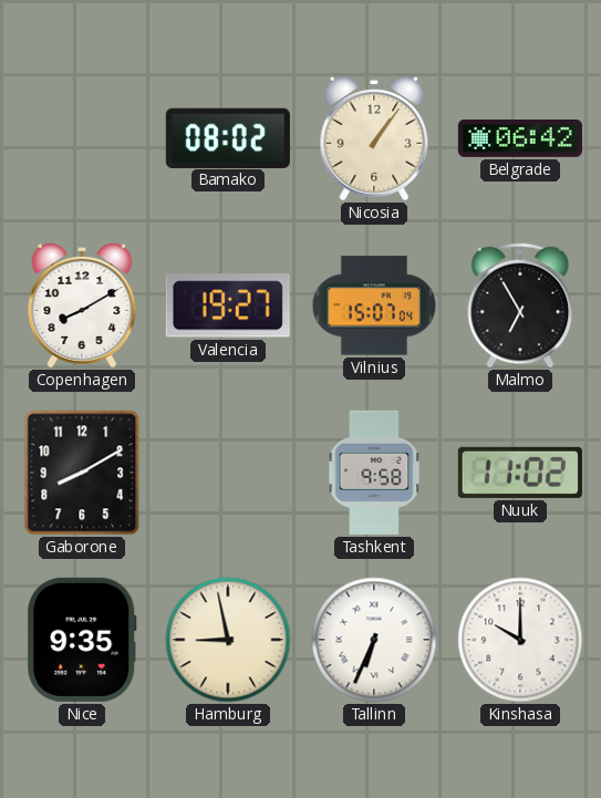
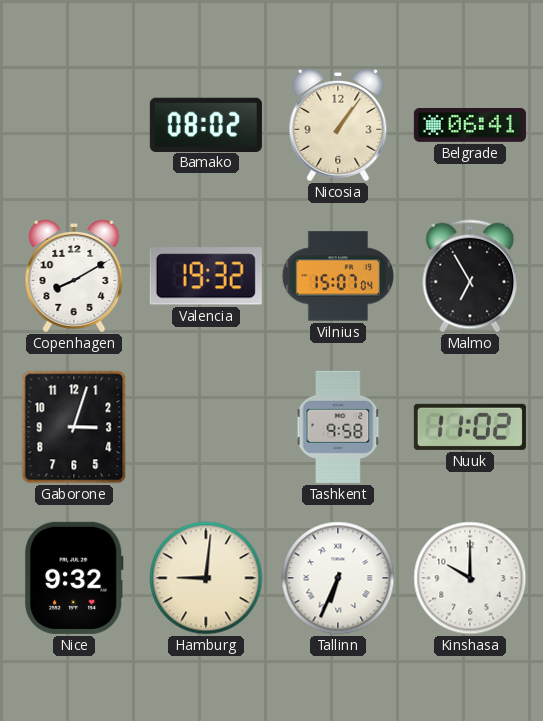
Belgrade: 06:42 -> 06:41 (470, 126)
Valencia: 19:27 -> 19:32 (206, 276)
Gaborone: 8:10 -> 3:03 (74, 427)
Nice: 9:35 -> 9:32 (75, 578)
Hamburg: 8:58 -> 9:01 (206, 578)
